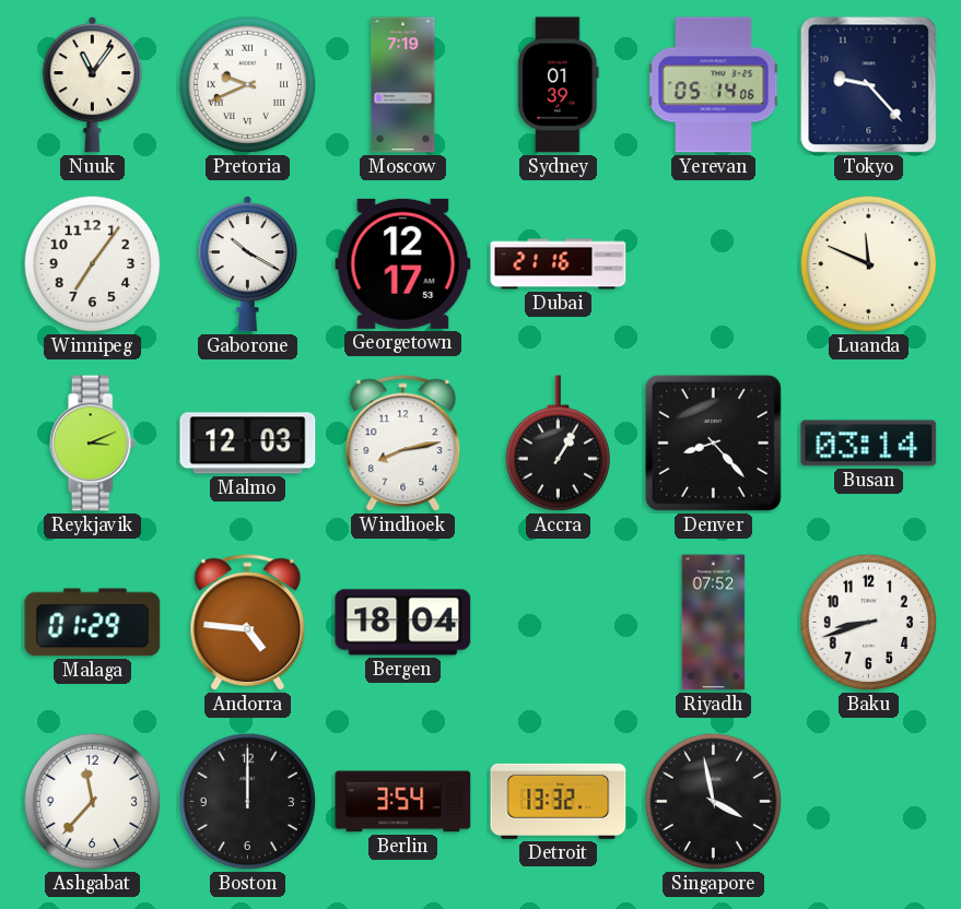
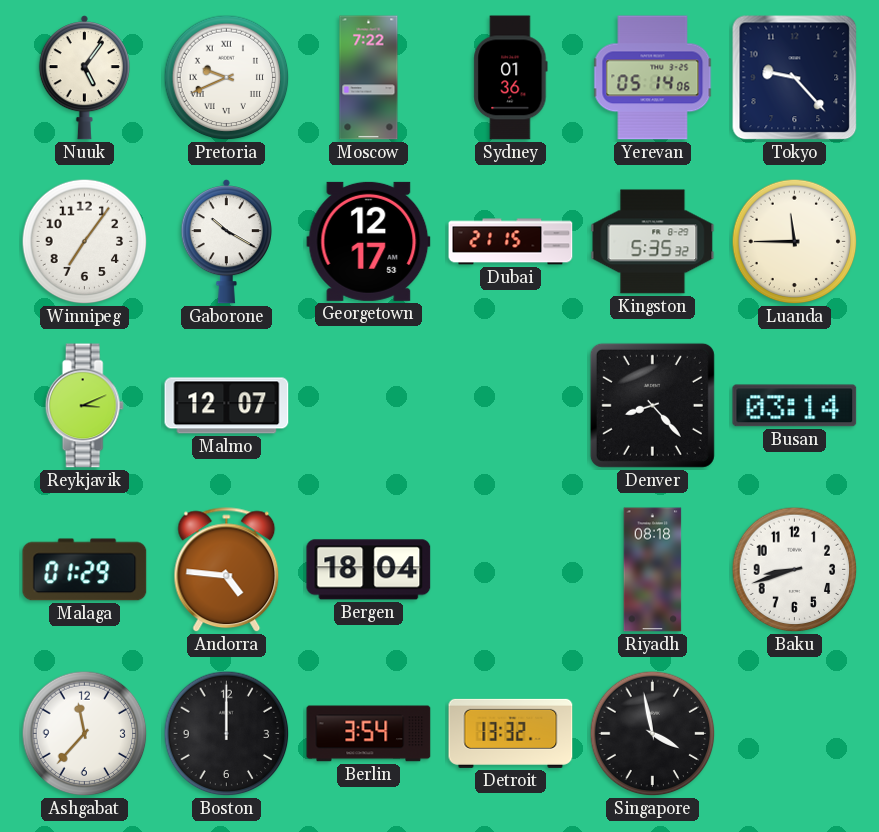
Nuuk: 11:06 -> 5:06 (84, 78)
Moscow: 7:19 -> 7:22 (369, 78)
Sydney: 01:39 -> 01:36 (511, 78)
Dubai: 21:16 -> 21:15 (511, 242)
Kingston: none -> 5:35 (653, 242)
Luanda: 11:49 -> 11:45 (795, 242)
Malmo: 12:03 -> 12:07 (227, 406)
Windhoek: 8:13 -> none (403, 444)
Accra: 1:05 -> none (559, 444)
Riyadh: 07:52 -> 08:18 (653, 570)
